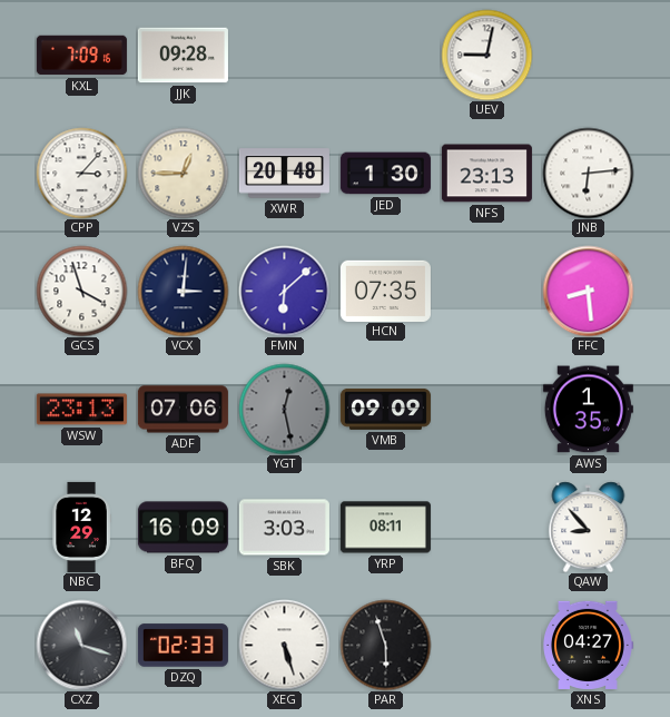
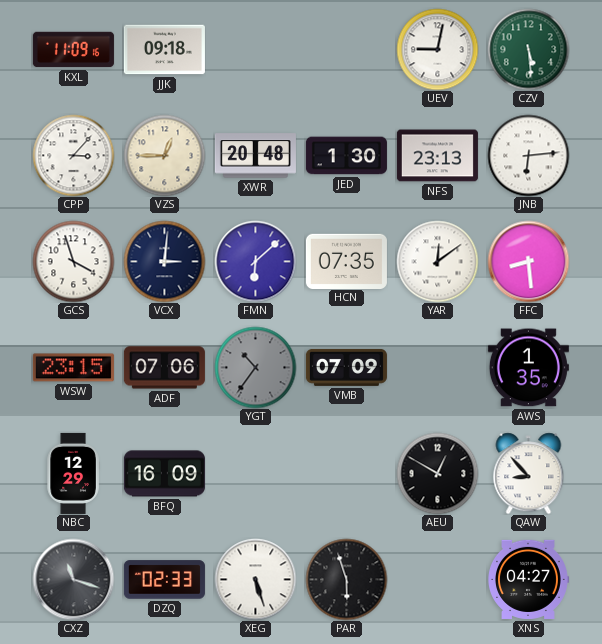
KXL: 7:09 -> 11:09 (73, 50)
JJK: 09:28 -> 09:18 (164, 50)
CZV: none -> 5:29 (528, 49)
YAR: none -> 12:09 (437, 261)
WSW: 23:13 -> 23:15 (73, 368)
YGT: 12:28 -> 10:36 (255, 367)
VMB: 09:09 -> 07:09 (346, 367)
SBK: 3:03 -> none (284, 528)
YRP: 08:11 -> none (385, 528)
AEU: none -> 12:50 (437, 473)
